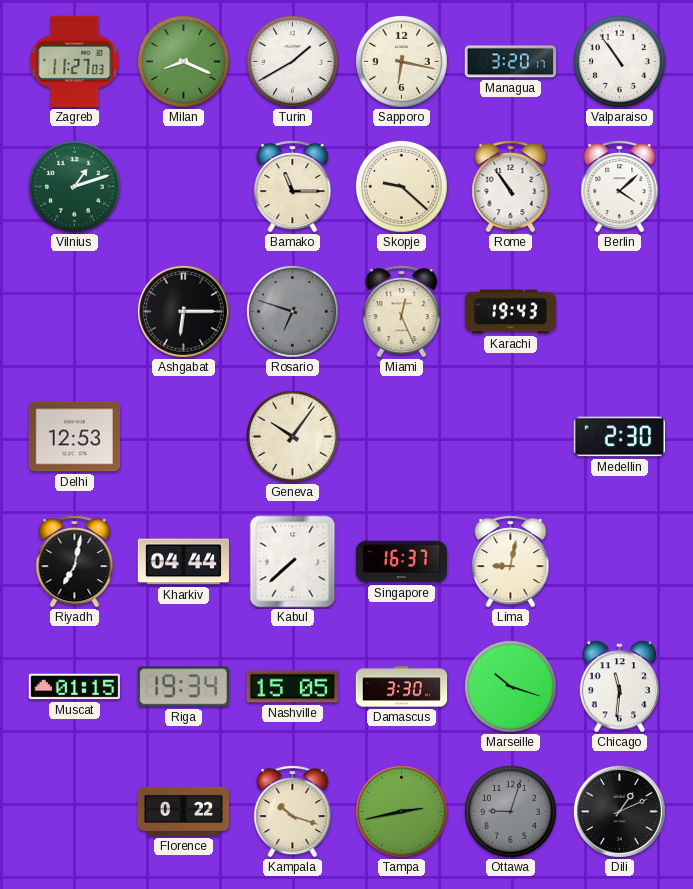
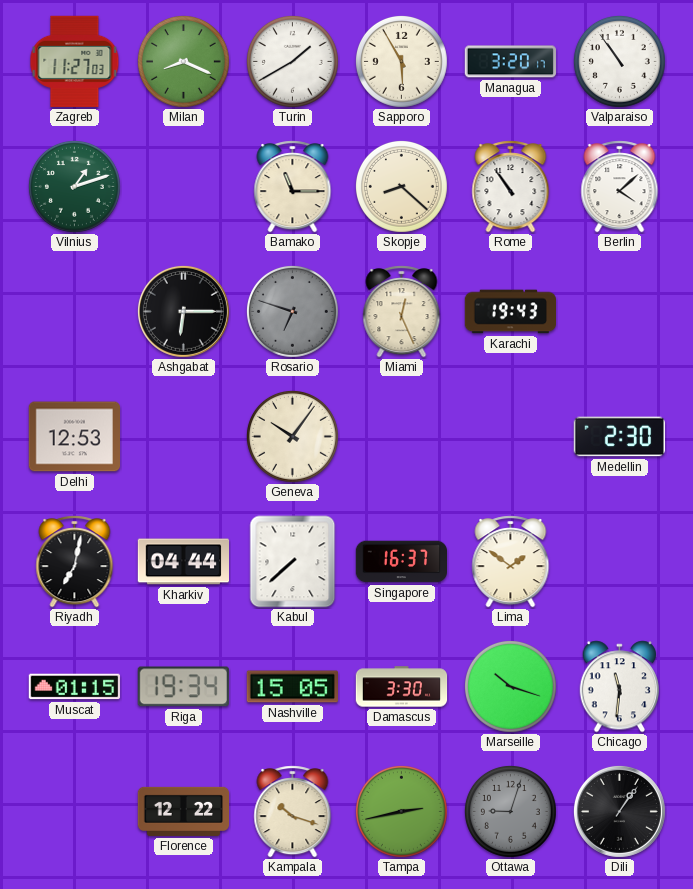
Sapporo: 6:17 -> 5:55 (401, 61)
Skopje: 9:22 -> 8:22 (401, 186)
Lima: 9:02 -> 1:51 (511, 562)
Florence: 0:22 -> 12:22 (183, 811)
Dili: 1:11 -> 1:06 (619, 811)
